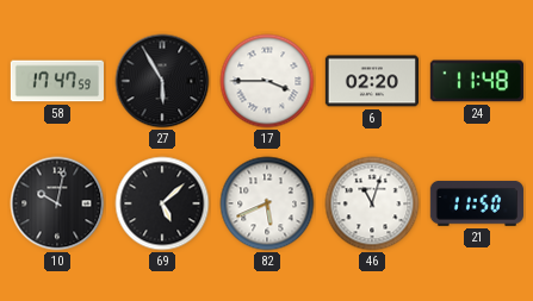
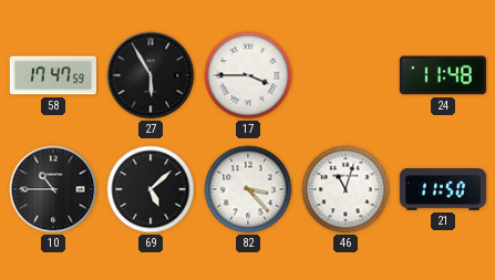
6: 02:20 -> none (371, 81)
10: 10:02 -> 10:45 (53, 189)
82: 5:41 -> 3:23 (248, 189)
